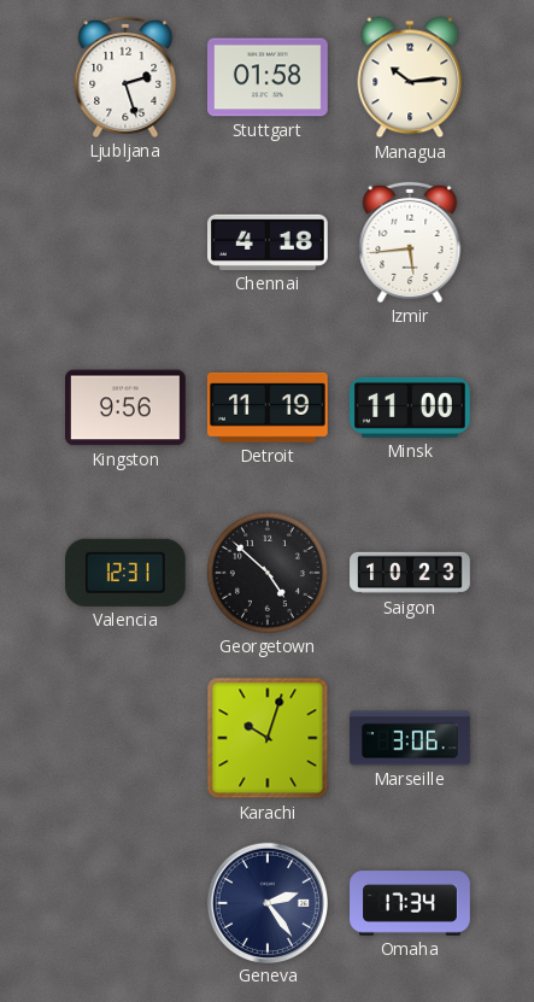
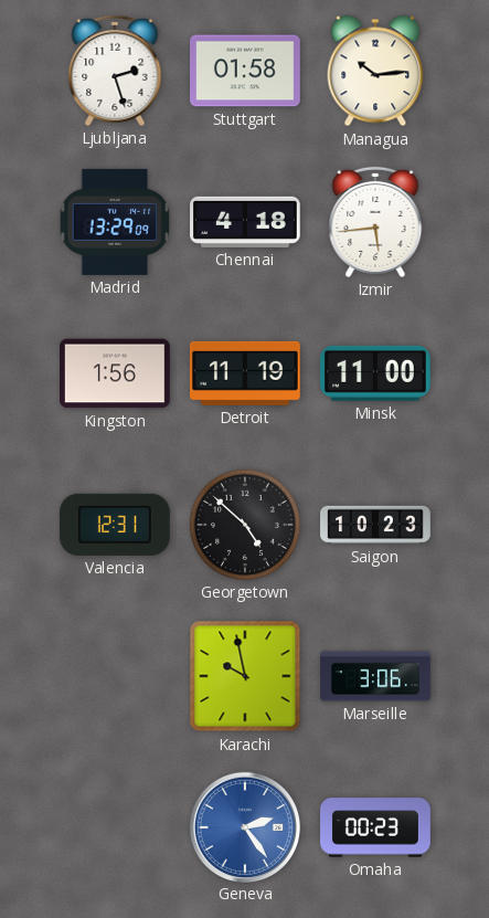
Madrid: none -> 13:29 (115, 222)
Kingston: 9:56 -> 1:56 (116, 373)
Karachi: 10:03 -> 9:58 (245, 676)
Geneva dial: navy -> blue (244, 826)
Omaha: 17:34 -> 00:23 (375, 827)
